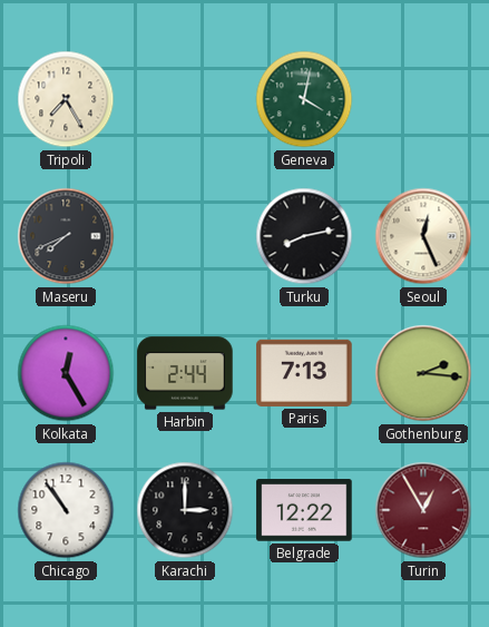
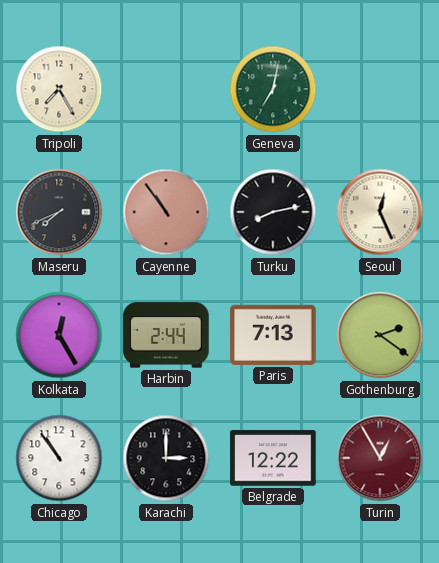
Geneva: 4:02 -> 7:02 (273, 89)
Cayenne: none -> 10:54 (166, 212)
Gothenburg: 2:16 -> 2:21 (380, 335)
